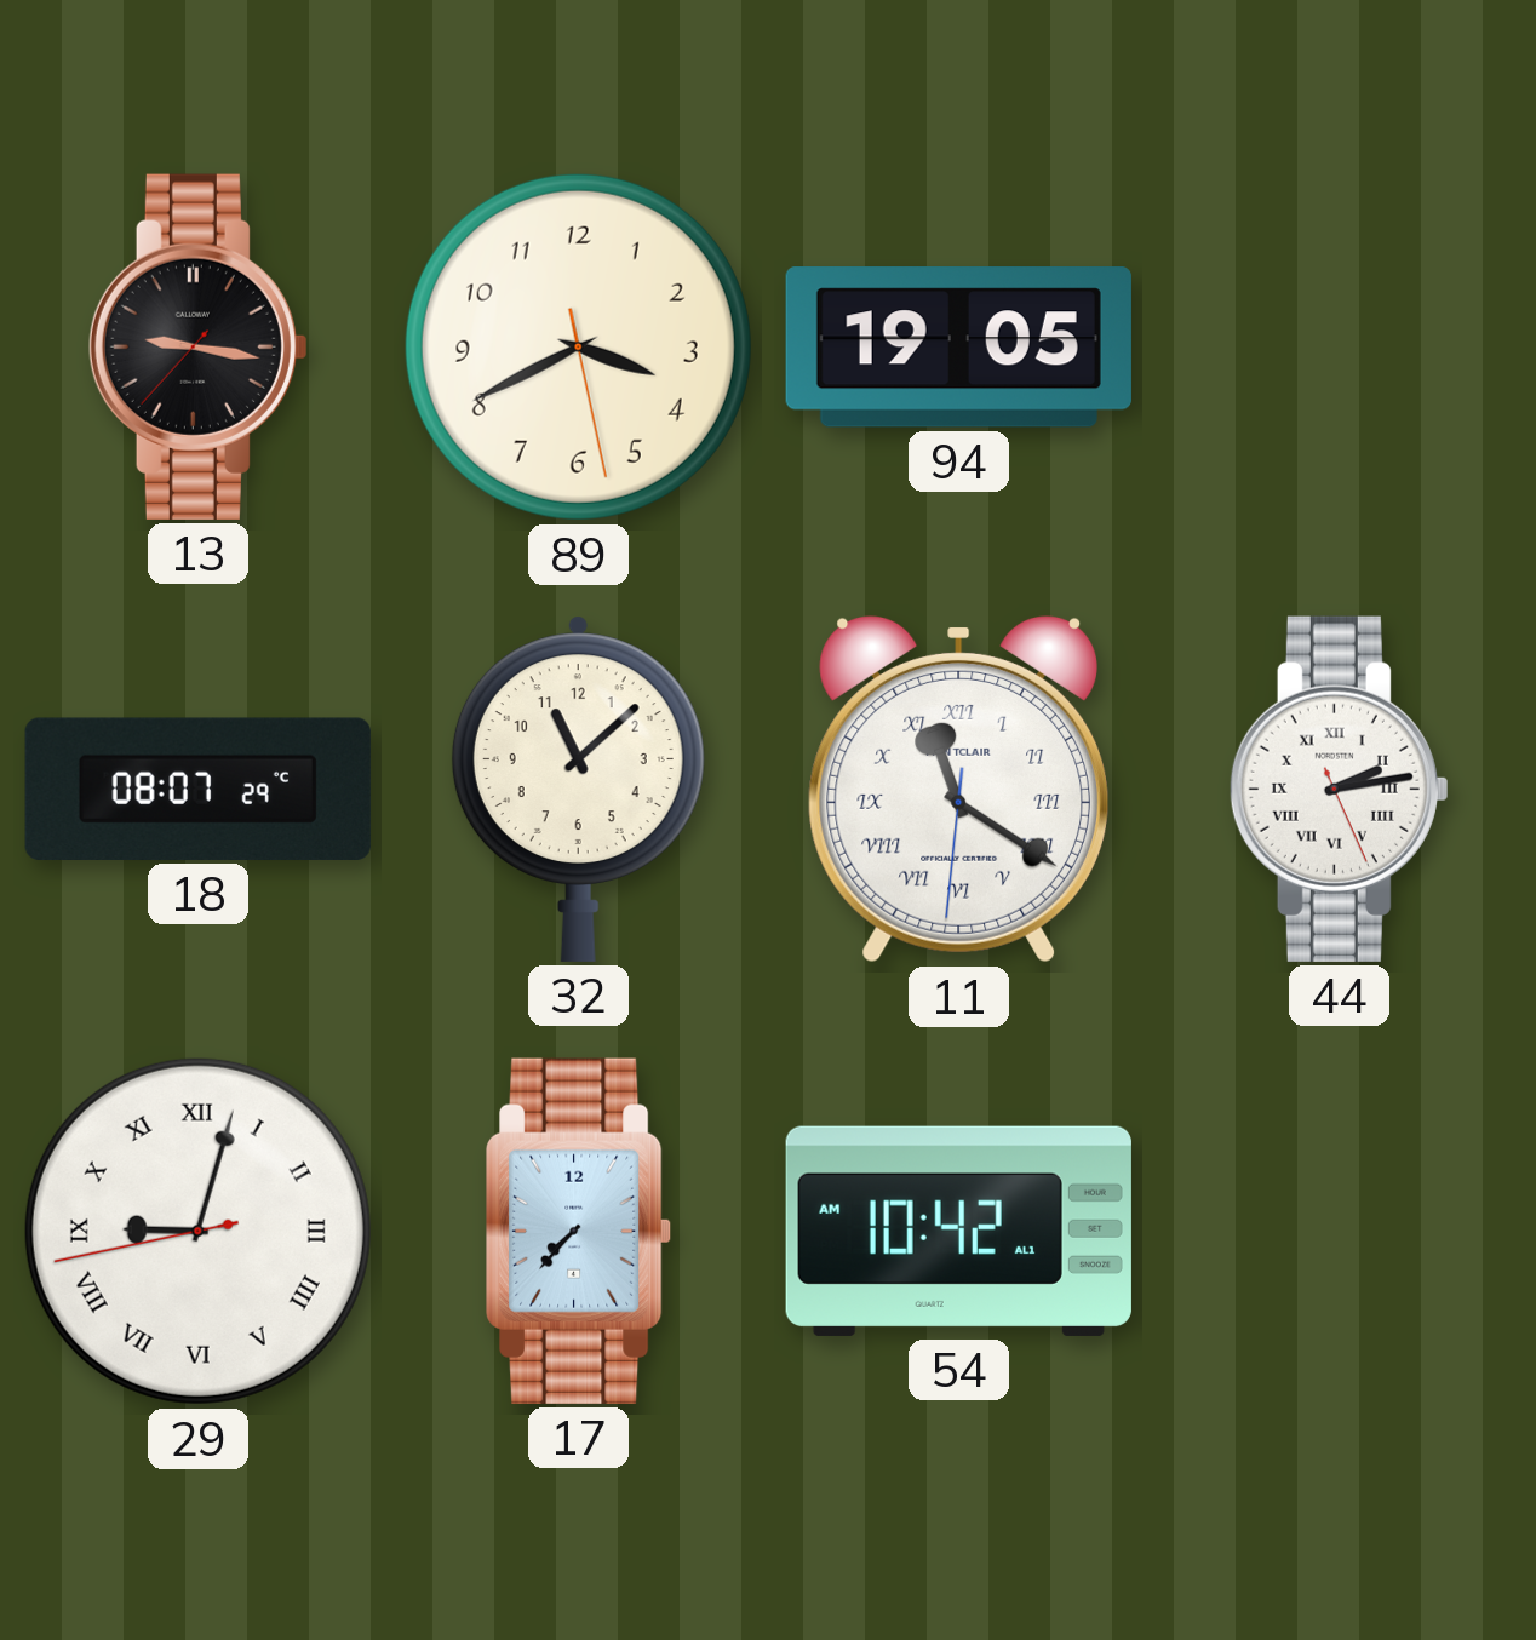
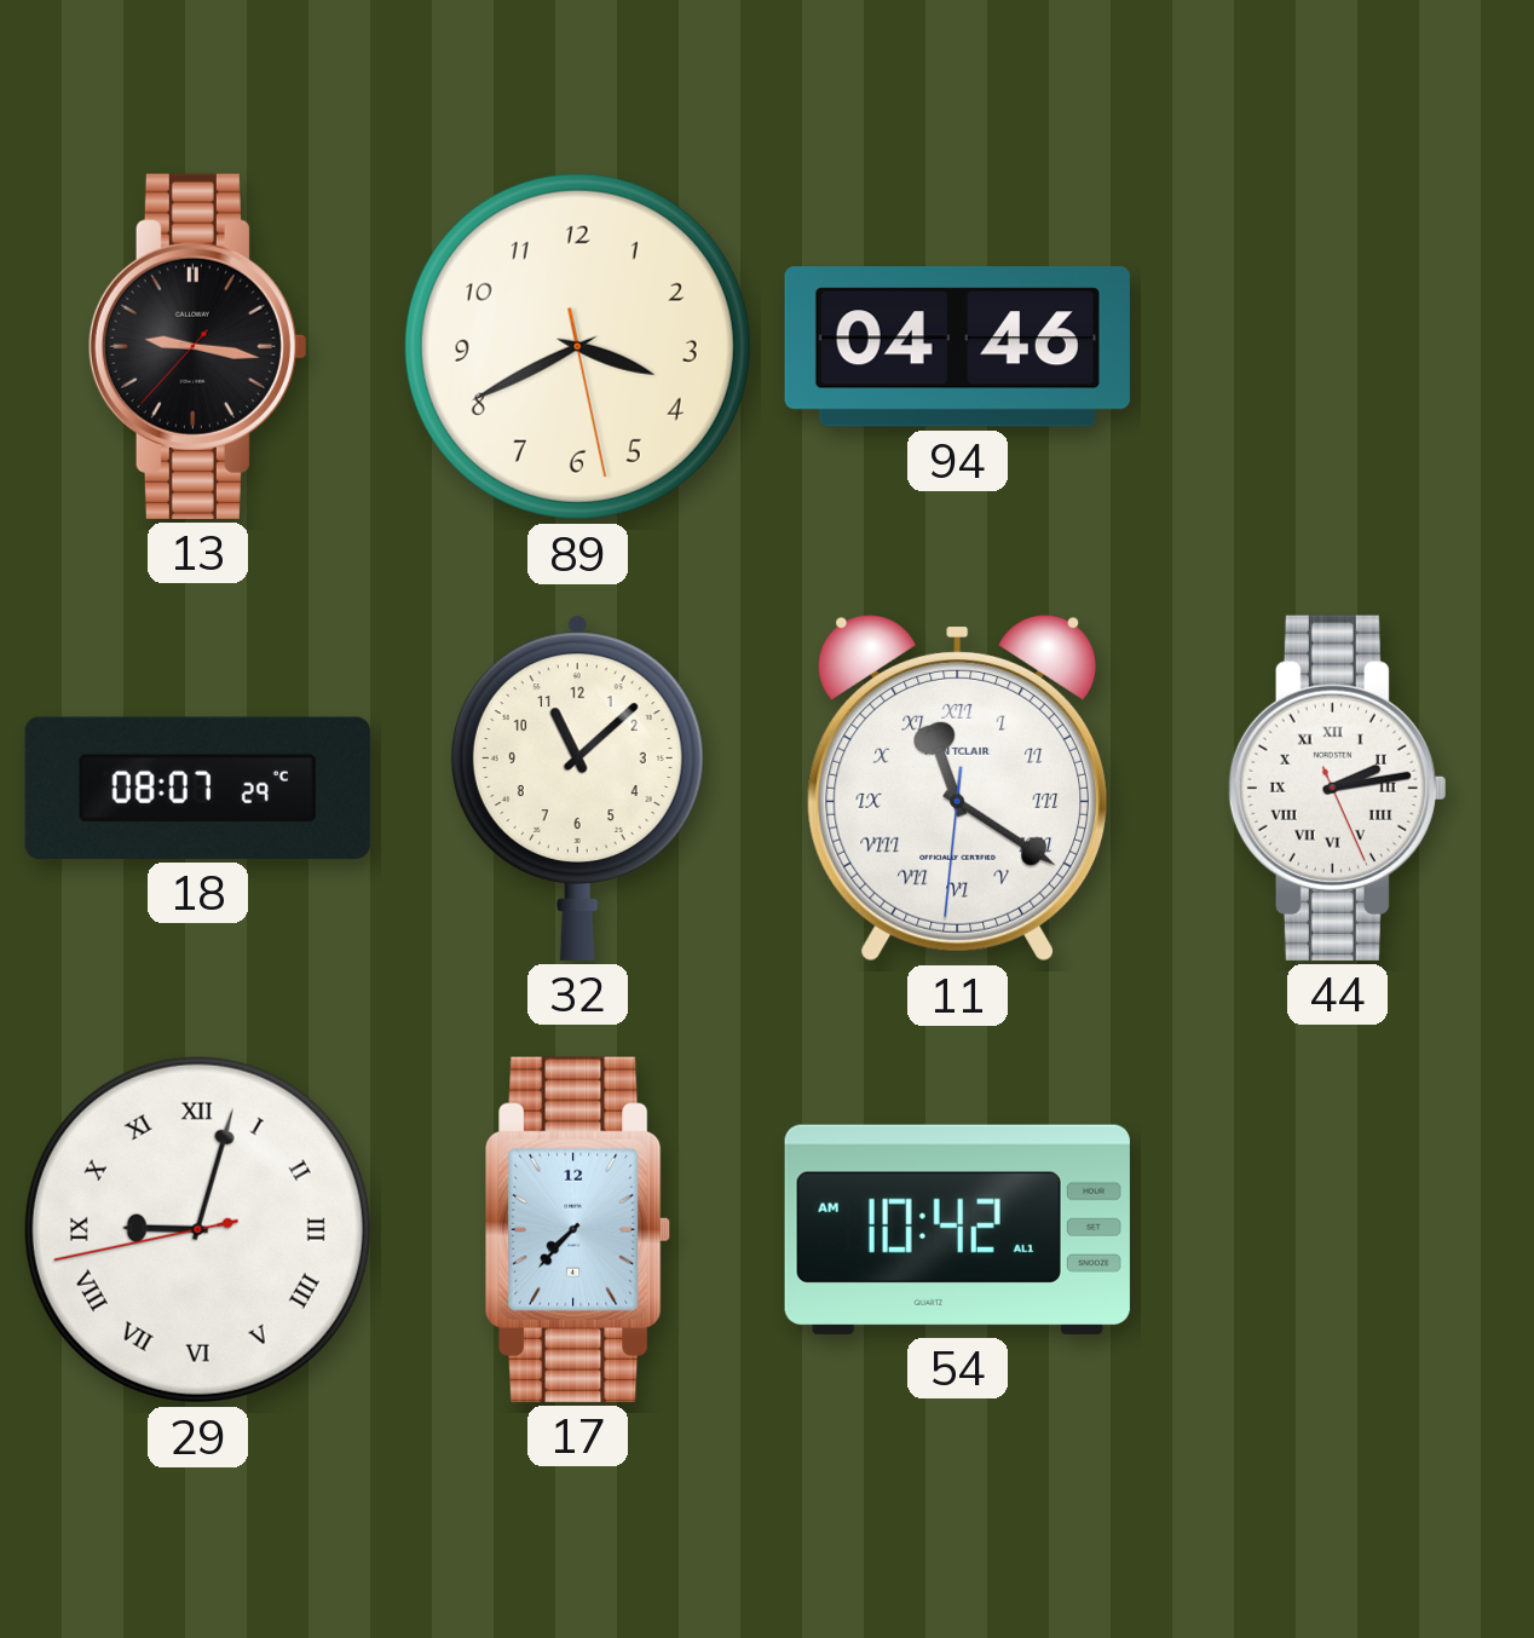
94: 19:05 -> 04:46 (957, 347)
